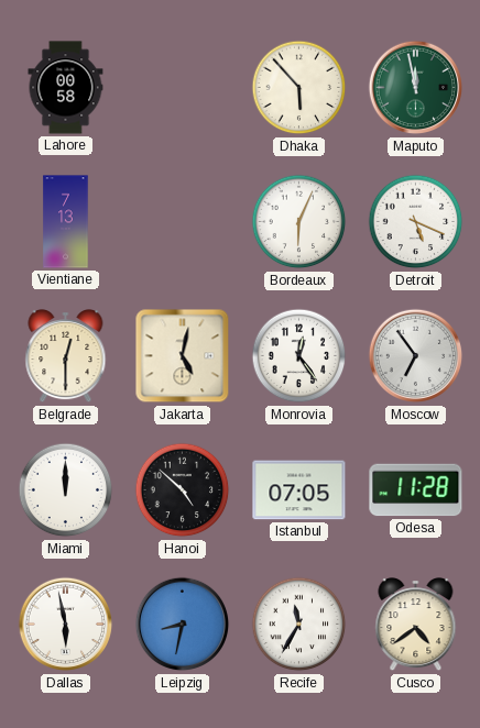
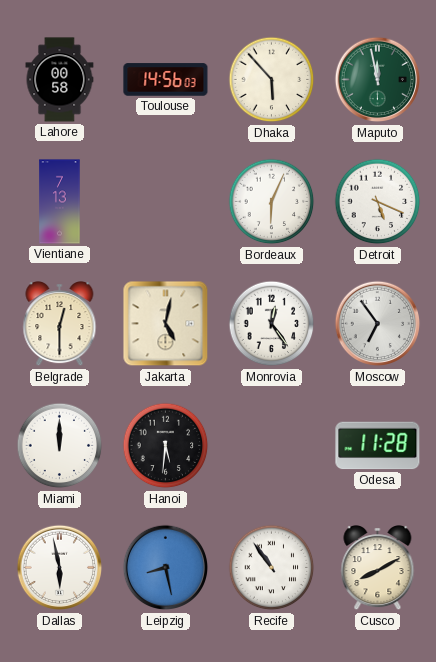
Toulouse: none -> 14:56 (166, 80)
Hanoi: 4:52 -> 5:31 (166, 446)
Istanbul: 07:05 -> none (299, 490)
Leipzig: 8:32 -> 8:28 (166, 568)
Recife: 11:35 -> 10:54 (272, 568)
Cusco: 4:39 -> 8:10 (378, 569)
